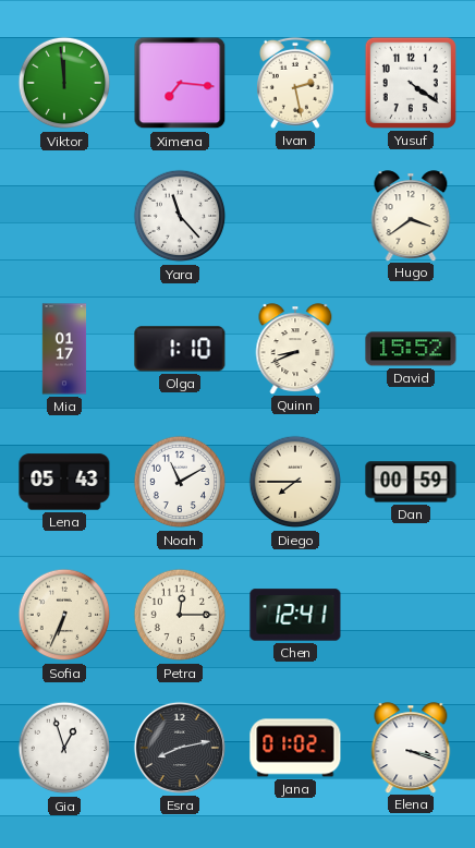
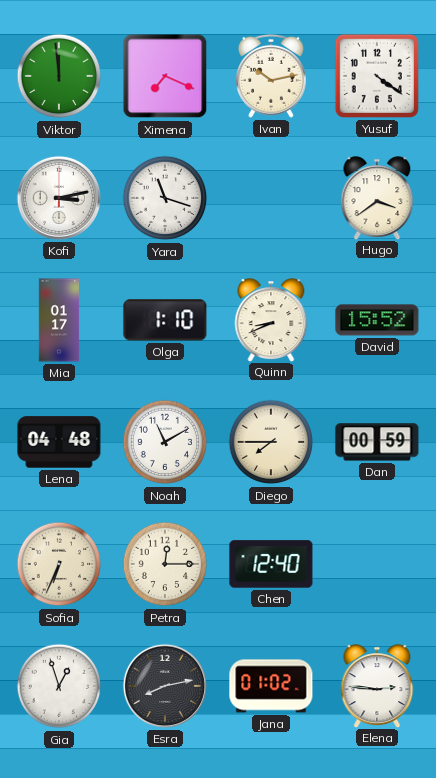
Ximena: 7:16 -> 7:19 (165, 76)
Ivan: 2:28 -> 10:13 (271, 76)
Kofi: none -> 3:13 (59, 198)
Yara: 11:23 -> 11:18 (165, 198)
Lena: 05:43 -> 04:48 (59, 442)
Chen: 12:41 -> 12:40 (271, 564)
Elena: 3:18 -> 2:46 (377, 686)
